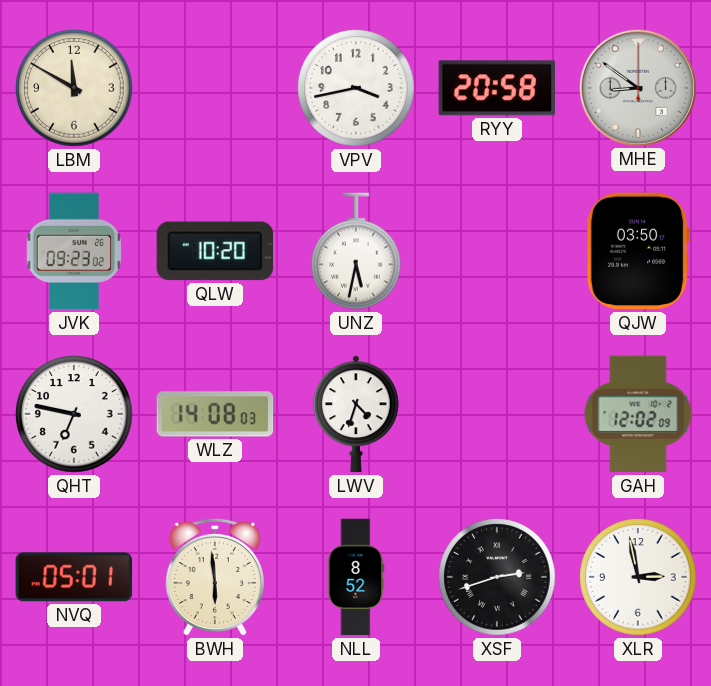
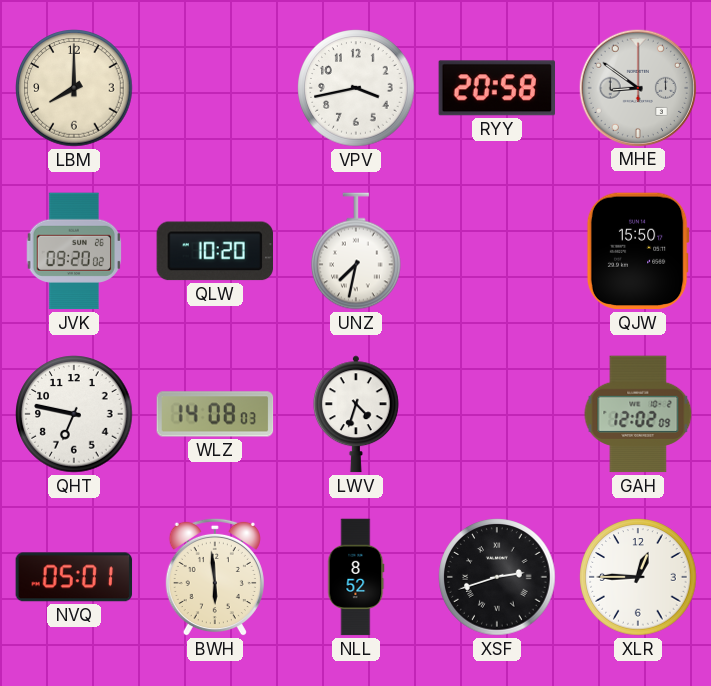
LBM: 11:50 -> 8:00 (74, 88)
JVK: 09:23 -> 09:20 (74, 251)
UNZ: 5:32 -> 7:32 (357, 251)
QJW: 03:50 -> 15:50 (638, 251)
XLR: 2:58 -> 12:45 (638, 577)
